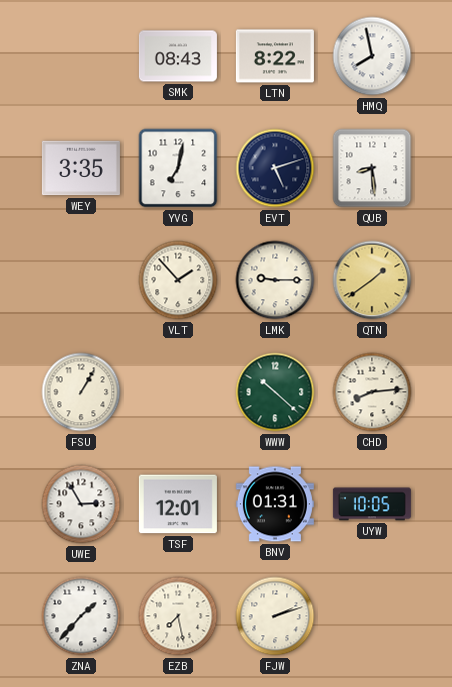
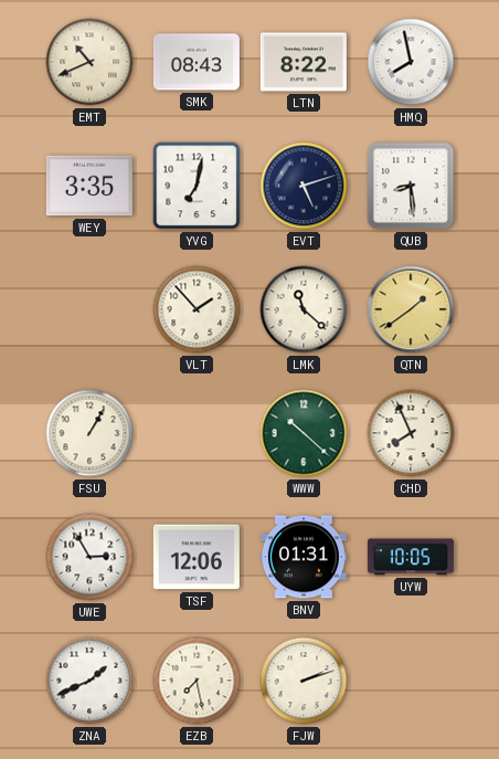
EMT: none -> 10:41 (89, 62)
LMK: 9:15 -> 11:22 (304, 309)
CHD: 8:14 -> 7:56 (411, 433)
TSF: 12:01 -> 12:06 (197, 557)
ZNA: 1:37 -> 1:41 (89, 681)
